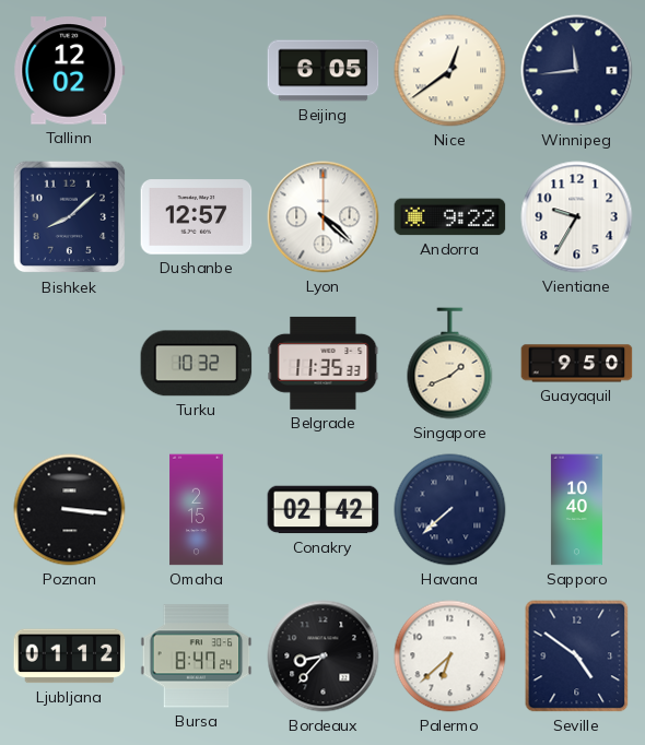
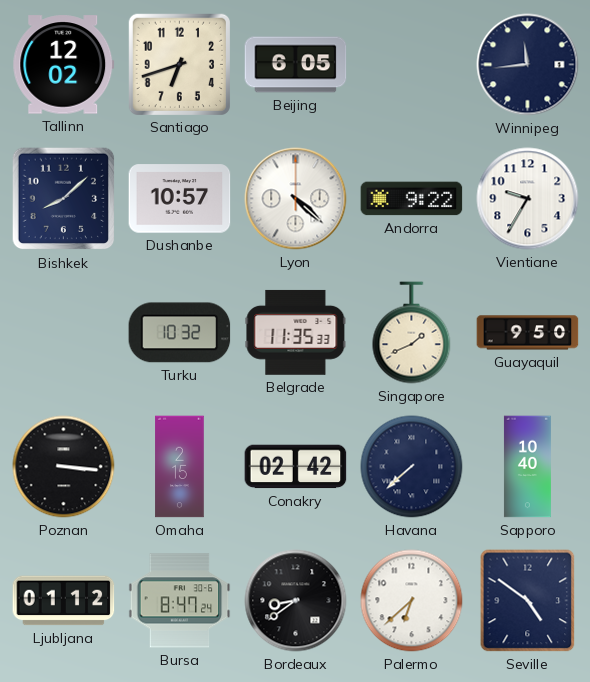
Santiago: none -> 6:42 (179, 64)
Nice: 12:39 -> none (450, 71)
Dushanbe: 12:57 -> 10:57 (180, 199)
Bordeaux: 8:37 -> 8:39 (296, 601)
